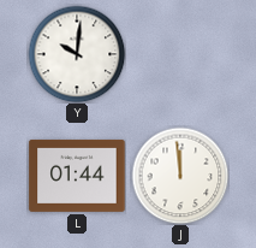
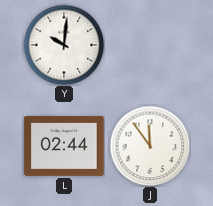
L: 01:44 -> 02:44 (64, 146)
J: 11:59 -> 11:54 (150, 146)
